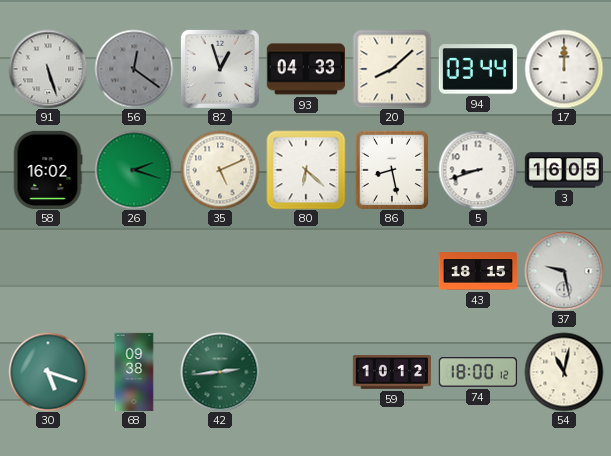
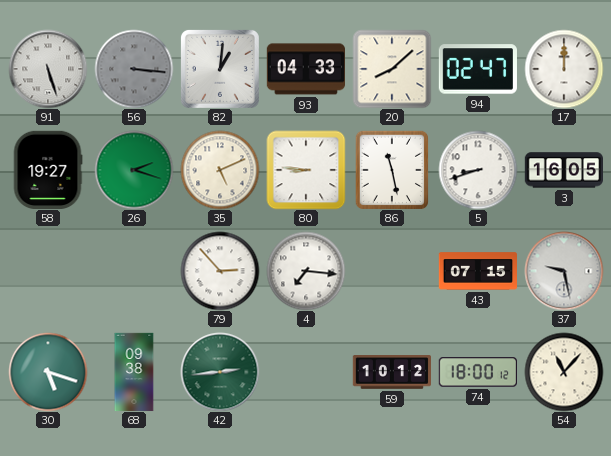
56: 12:21 -> 3:16 (134, 69)
82: 12:57 -> 1:01 (220, 69)
94: 03:44 -> 02:47 (477, 69)
58: 16:02 -> 19:27 (48, 169)
80: 6:22 -> 8:46 (306, 170)
86: 8:28 -> 11:28 (391, 169)
79: none -> 2:53 (220, 271)
4: none -> 7:16 (306, 271)
43: 18:15 -> 07:15 (477, 271)
54: 11:02 -> 11:07 (564, 372)
